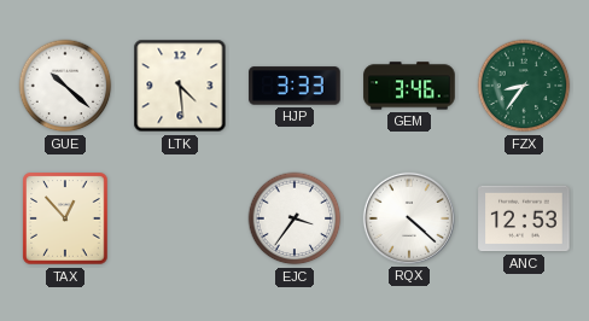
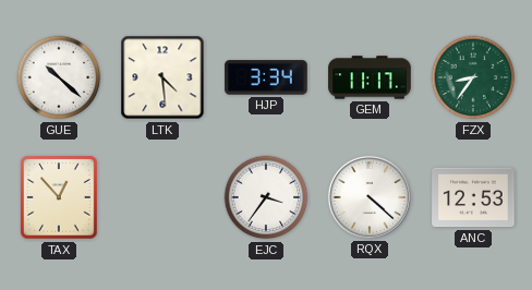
HJP: 3:33 -> 3:34 (266, 77)
GEM: 3:46 -> 11:17 (370, 77)
